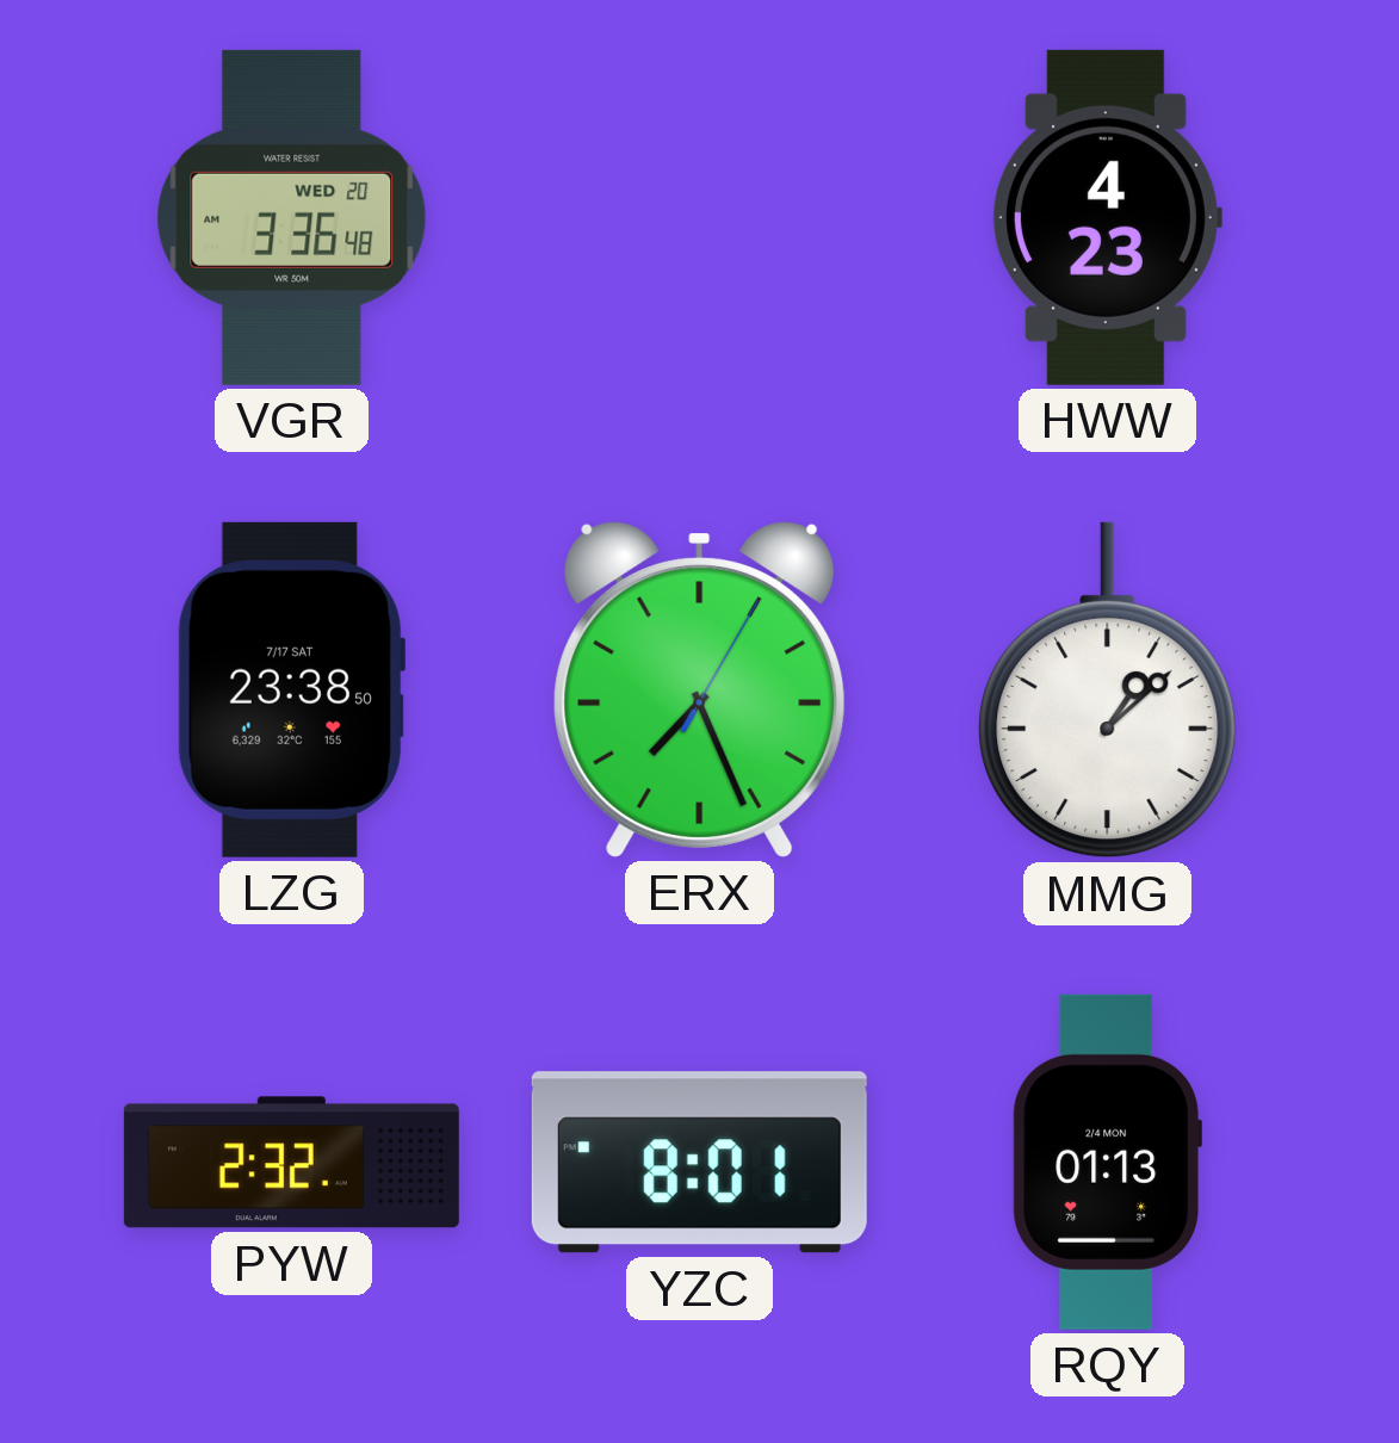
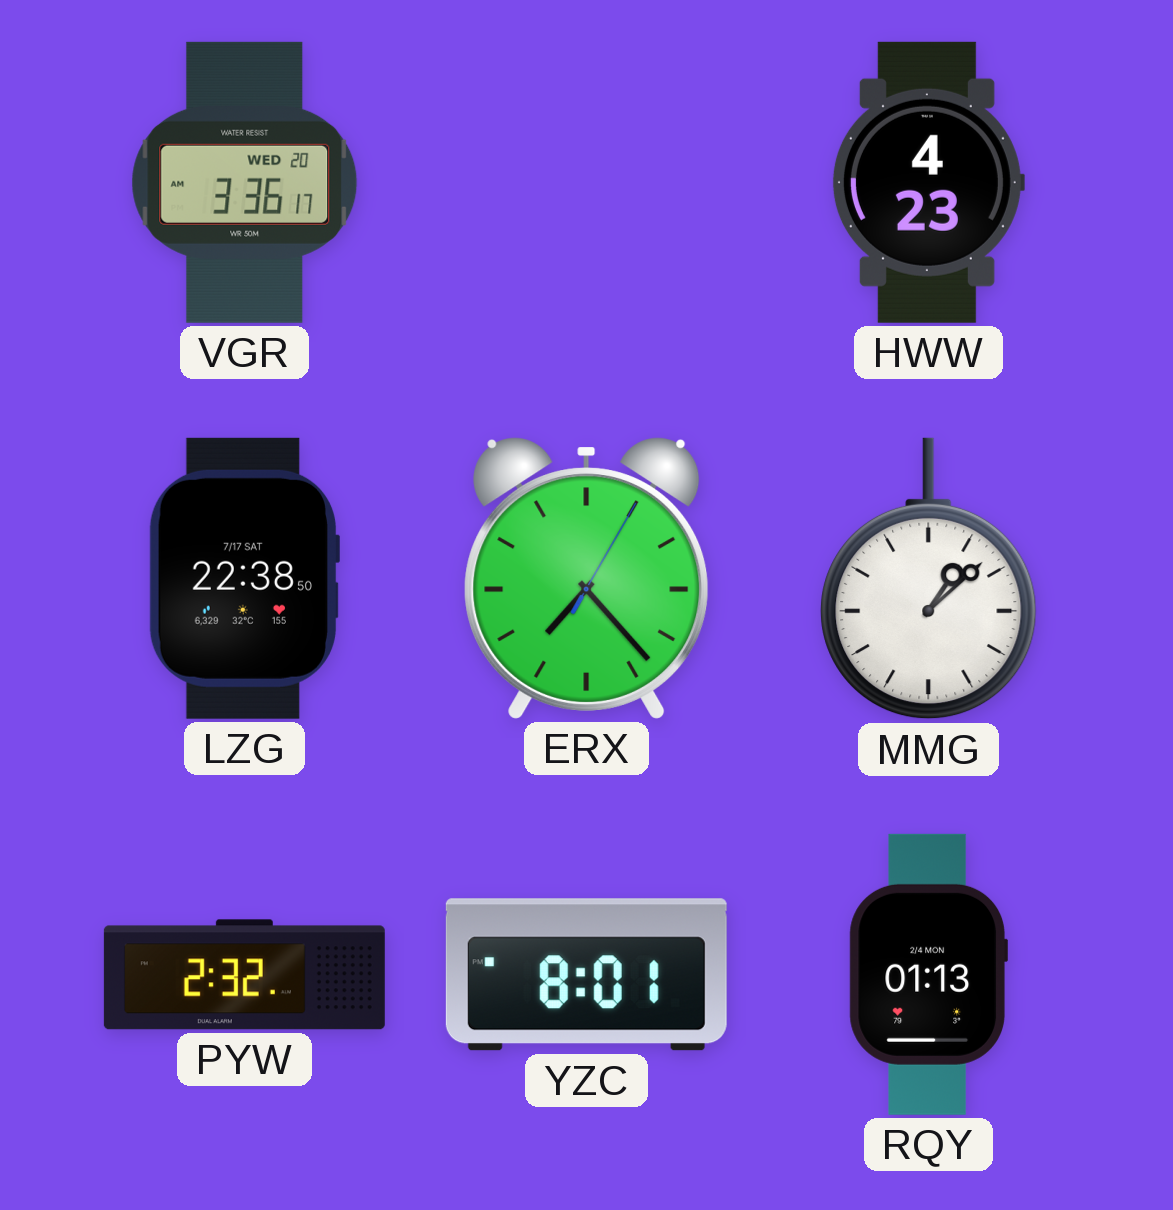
VGR: 3:36:48 -> 3:36:17 (245, 182)
LZG: 23:38 -> 22:38 (243, 578)
ERX: 7:26 -> 7:23 (587, 578)
